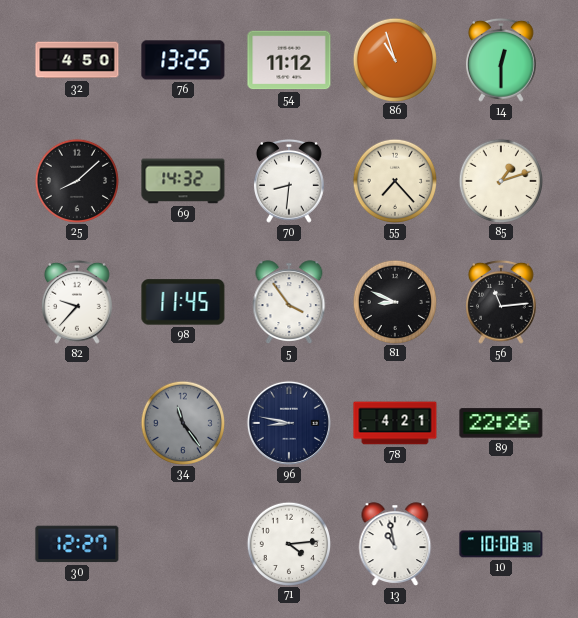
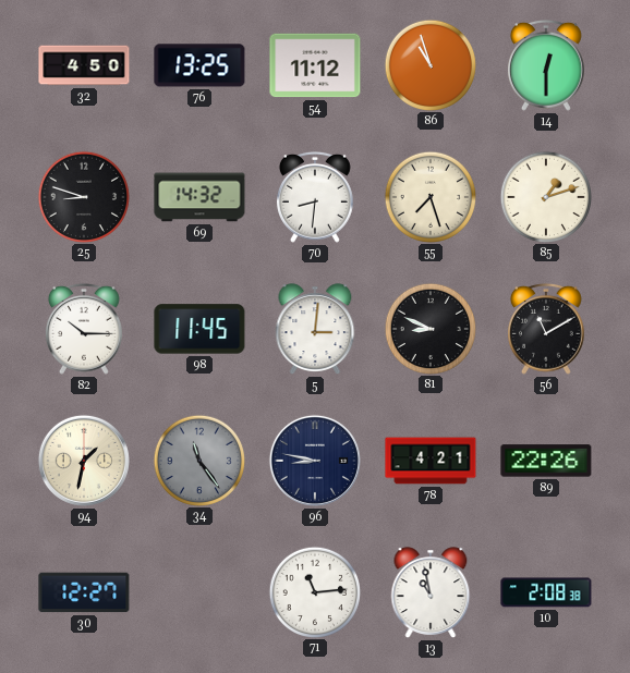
25: 8:08 -> 8:48 (83, 196)
55: 7:23 -> 7:27 (429, 196)
82: 9:37 -> 10:15 (84, 329)
5: 3:54 -> 3:01 (315, 329)
56: 11:14 -> 11:10 (546, 329)
94: none -> 1:32 (84, 461)
71: 4:14 -> 11:14 (314, 591)
10: 10:08 -> 2:08 (546, 592)
